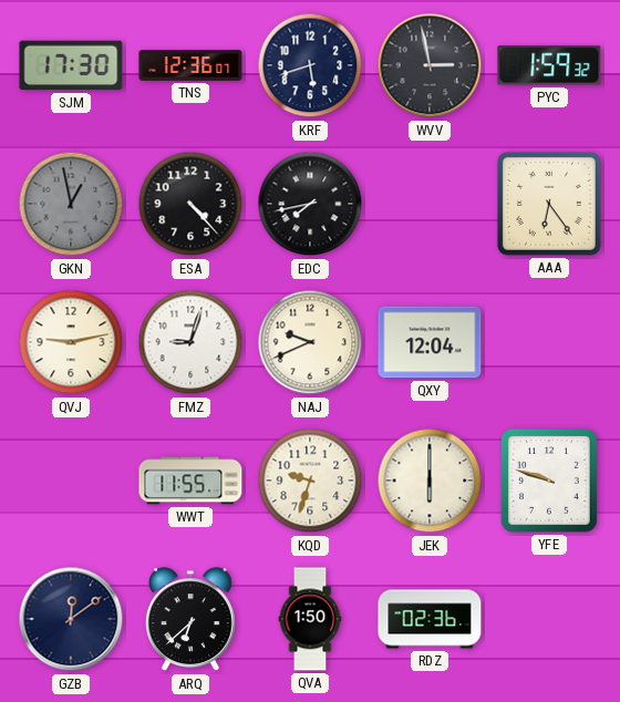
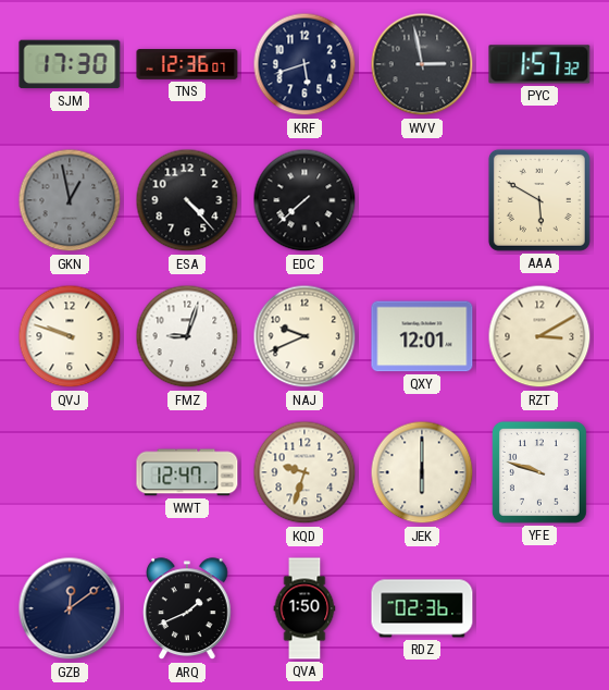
PYC: 1:59 -> 1:57 (539, 64)
EDC: 7:43 -> 7:38 (304, 200)
AAA: 6:24 -> 5:50 (539, 200)
QVJ: 9:13 -> 9:48 (70, 336)
QXY: 12:04 -> 12:01 (422, 336)
RZT: none -> 3:10 (539, 336)
WWT: 11:55 -> 12:47 (187, 472)
ARQ: 6:38 -> 1:41 (188, 609)
